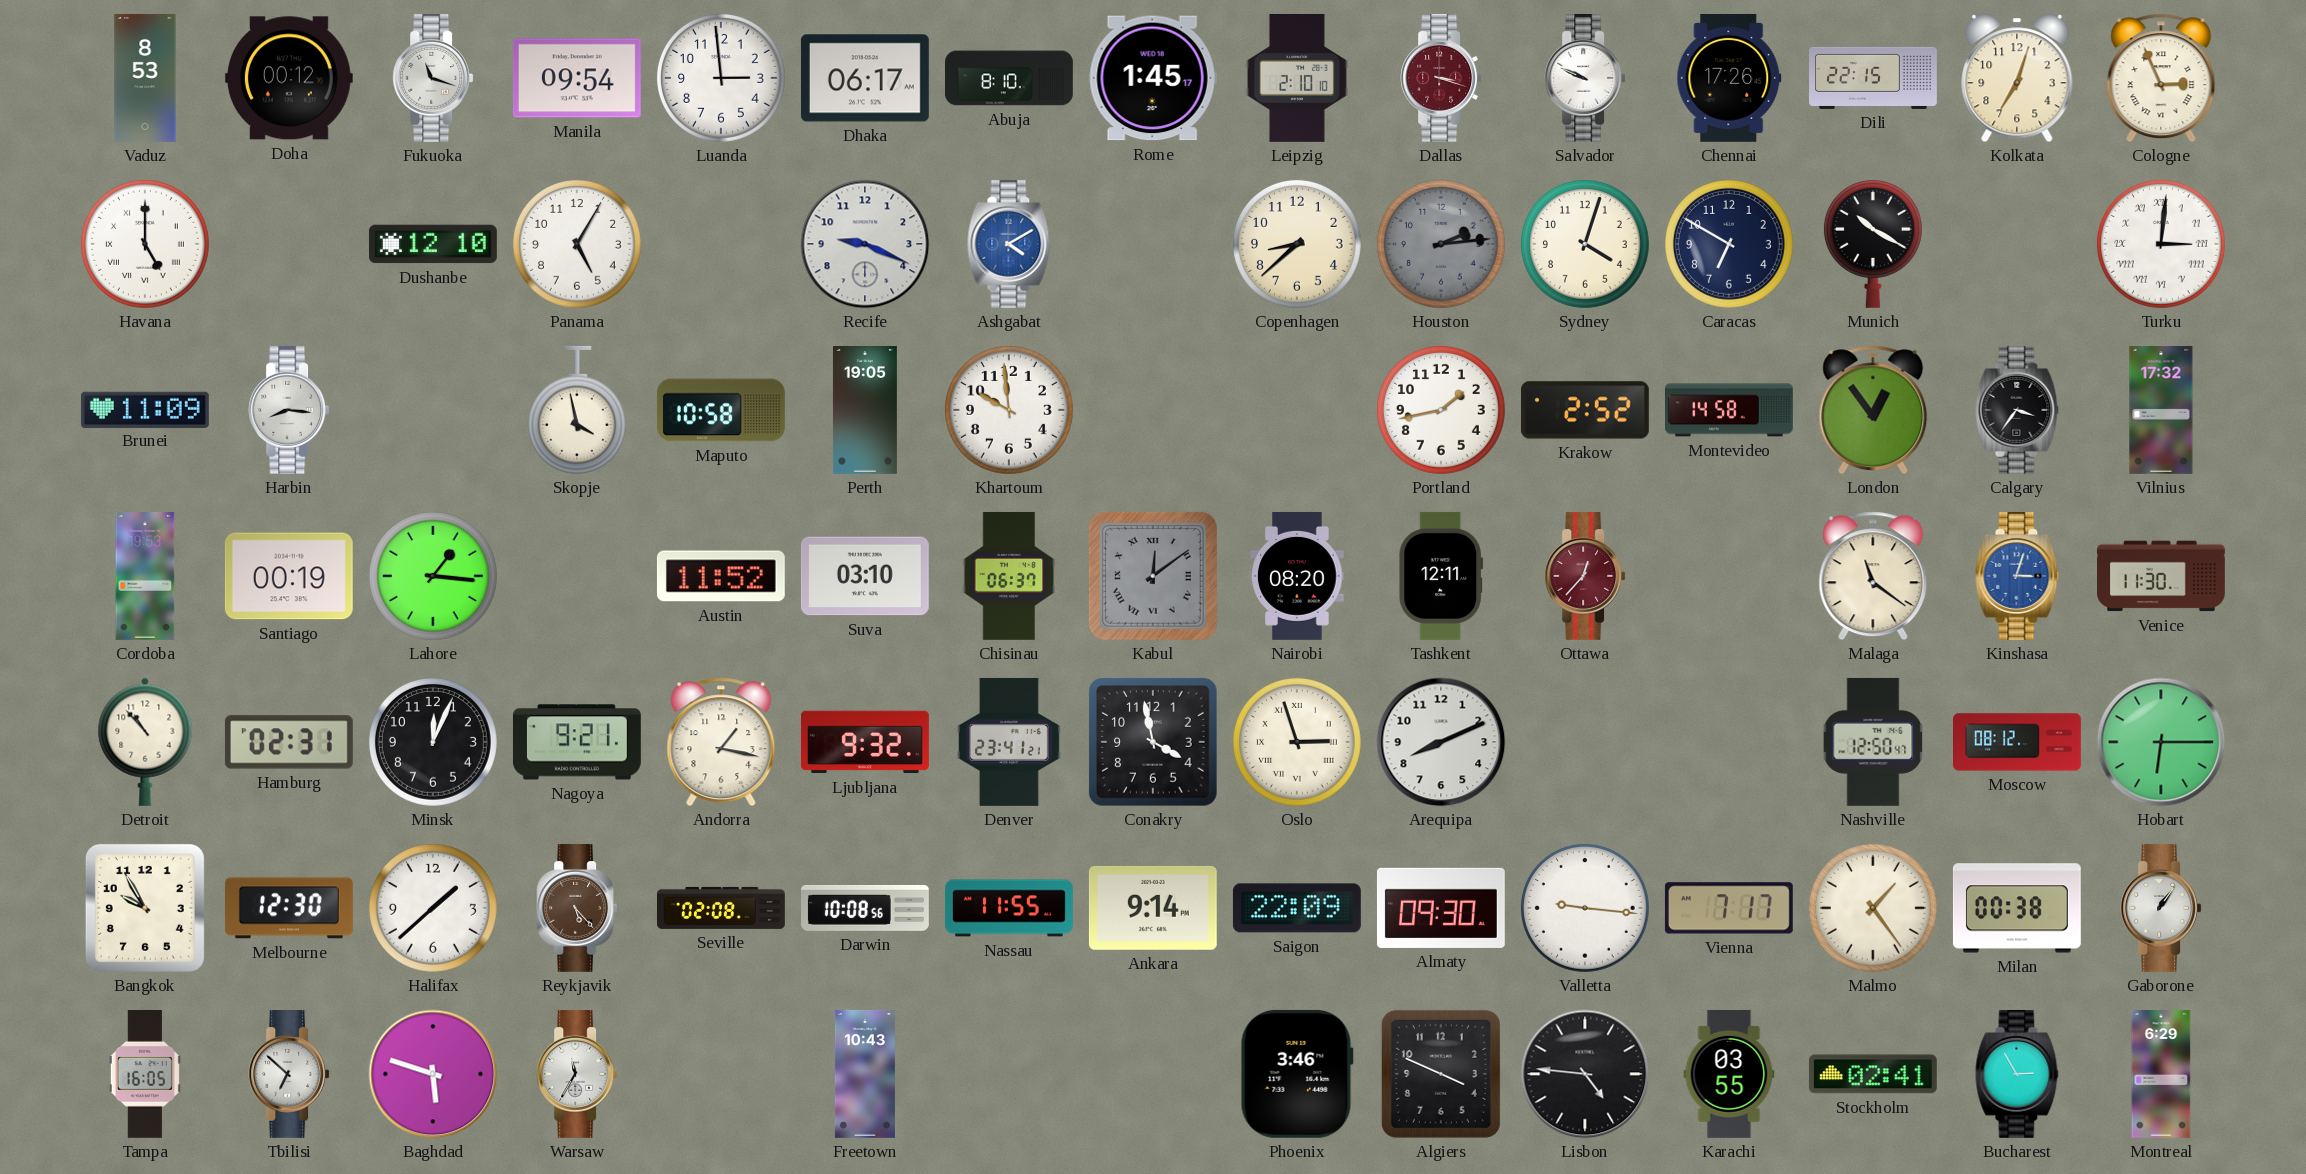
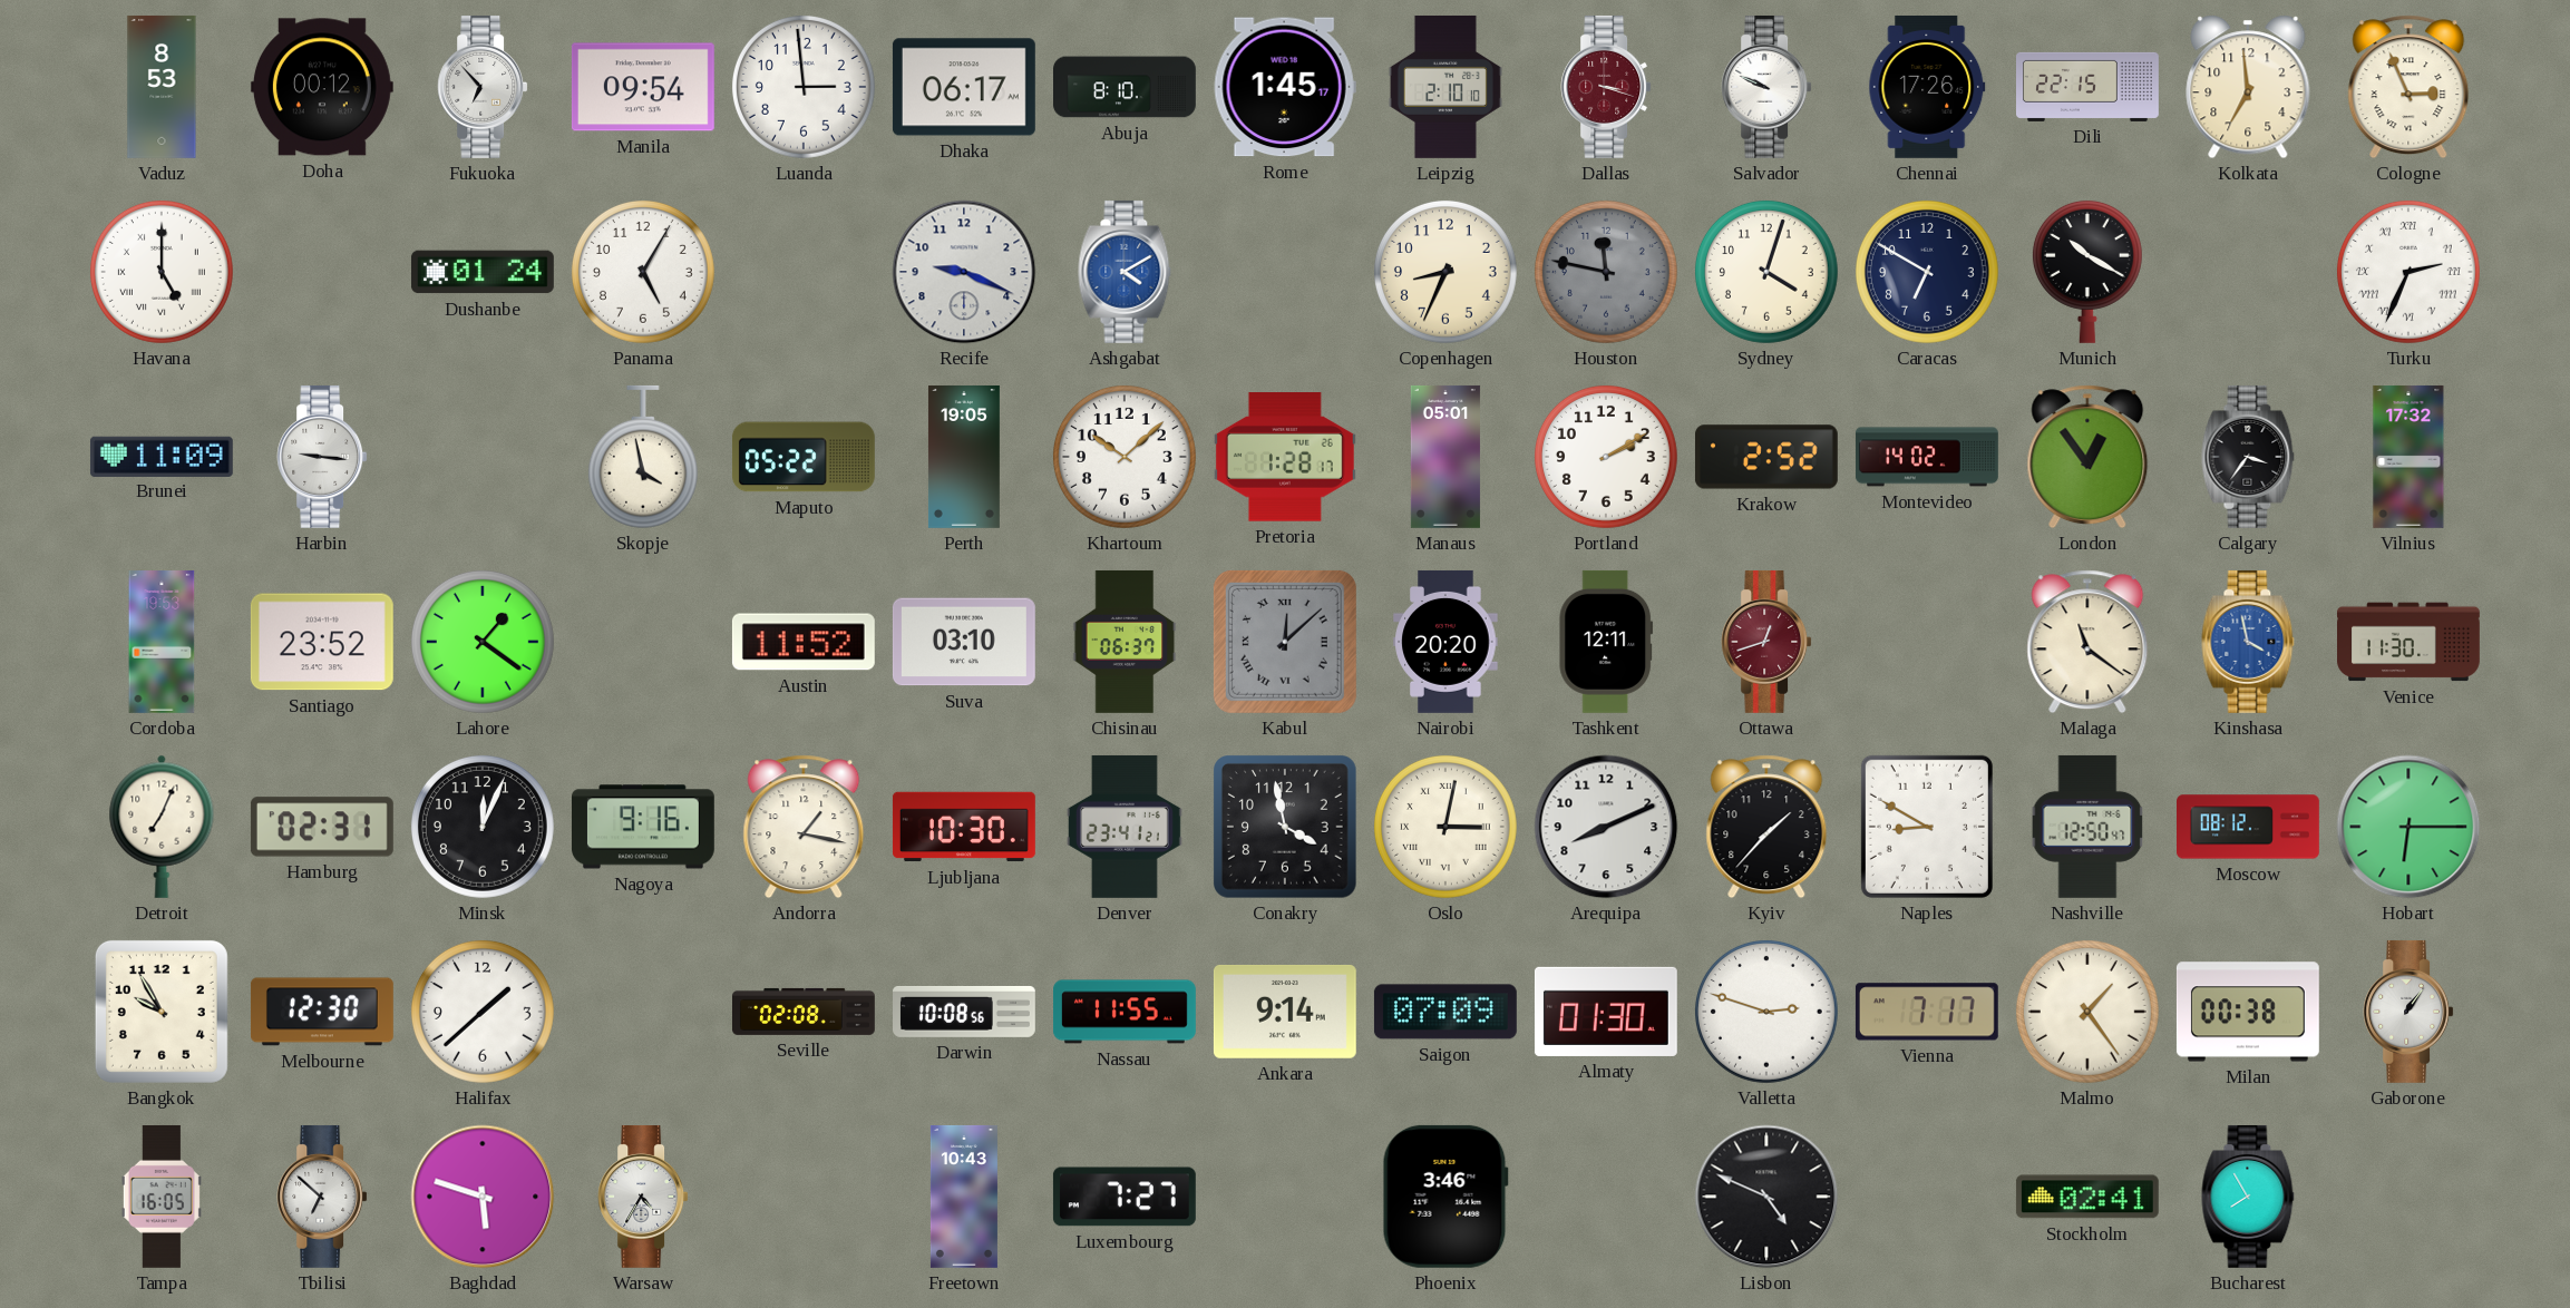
Fukuoka: 11:18 -> 6:53 (483, 87)
Kolkata: 7:03 -> 6:59 (2248, 87)
Dushanbe: 12:10 -> 01:24 (483, 272)
Copenhagen: 8:38 -> 8:34 (1445, 272)
Houston: 2:14 -> 11:47 (1606, 272)
Turku: 3:01 -> 2:34 (2408, 272)
Harbin: 8:16 -> 9:16 (322, 457)
Maputo: 10:58 -> 05:22 (804, 457)
Khartoum: 9:59 -> 10:08 (1125, 457)
Pretoria: none -> 1:28 (1285, 457)
Manaus: none -> 05:01 (1445, 457)
Portland: 1:43 -> 2:10 (1606, 457)
Montevideo: 14:58 -> 14:02 (1927, 457)
Santiago: 00:19 -> 23:52 (322, 642)
Lahore: 1:16 -> 1:21 (483, 642)
Kabul: 12:09 -> 12:08 (1285, 642)
Nairobi: 08:20 -> 20:20 (1445, 642)
Ottawa: 12:37 -> 12:42 (1766, 642)
Kinshasa: 3:03 -> 3:58 (2248, 642)
Detroit: 10:53 -> 7:04 (162, 827)
Nagoya: 9:21 -> 9:16 (643, 827)
Ljubljana: 9:32 -> 10:30 (964, 827)
Oslo: 2:57 -> 3:02 (1445, 827)
Kyiv: none -> 1:37 (1766, 827)
Naples: none -> 8:50 (1927, 827)
Reykjavik: 5:23 -> none (577, 908)
Saigon: 22:09 -> 07:09 (1445, 1012)
Almaty: 09:30 -> 01:30 (1606, 1012)
Valletta: 9:16 -> 2:48 (1766, 1012)
Warsaw: 11:35 -> 4:35 (643, 1197)
Luxembourg: none -> 7:27 (1125, 1197)
Algiers: 3:49 -> none (1441, 1074)
Lisbon: 4:46 -> 4:49 (1766, 1197)
Karachi: 03:55 -> none (1729, 1074)
Bucharest: 2:55 -> 7:55 (2248, 1197)
Montreal: 6:29 -> none (2161, 1075)
